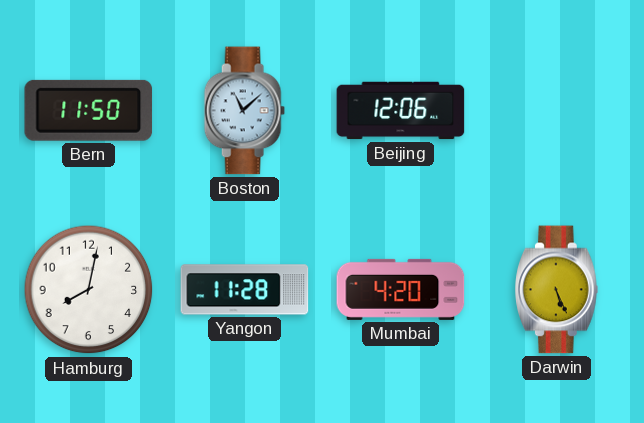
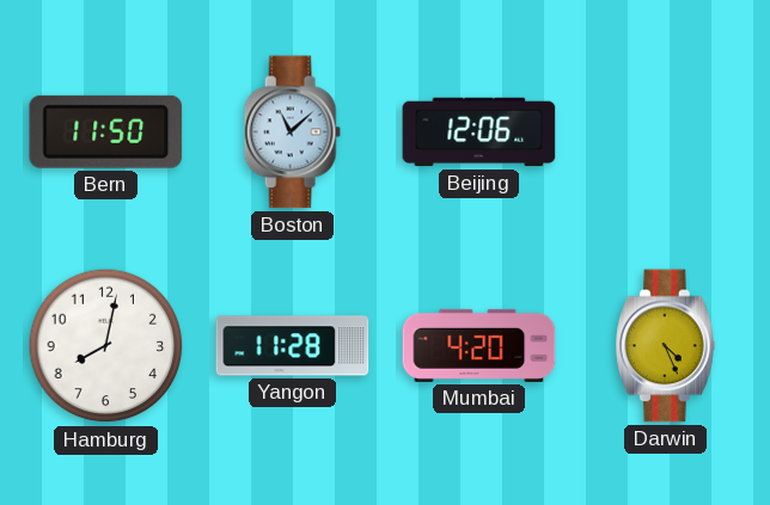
Darwin: 5:26 -> 4:26 (666, 346)
